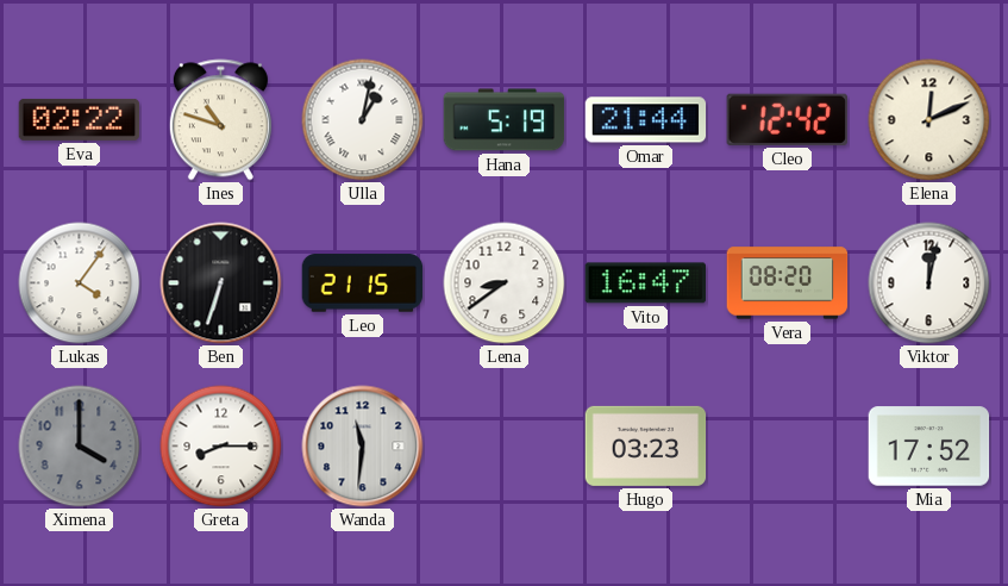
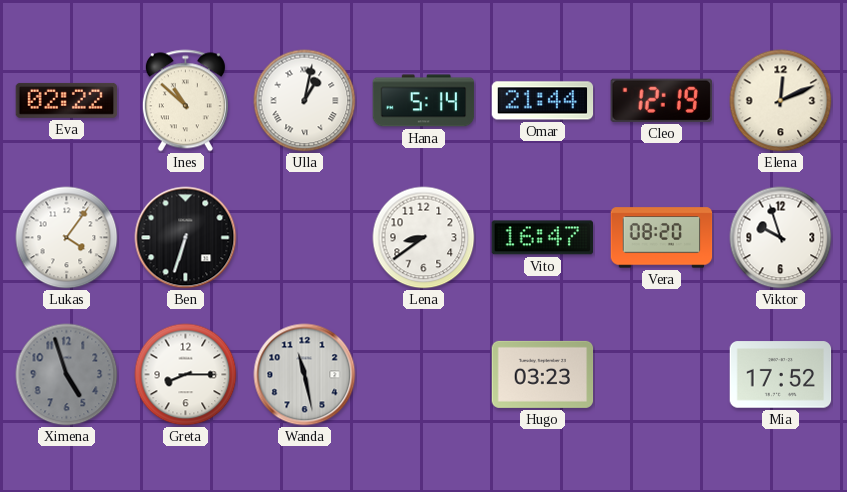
Ines: 10:48 -> 10:52 (185, 101)
Hana: 5:19 -> 5:14 (424, 101)
Cleo: 12:42 -> 12:19 (661, 100)
Leo: 21:15 -> none (363, 283)
Viktor: 12:02 -> 9:57 (781, 238)
Ximena: 4:00 -> 4:57 (67, 375)
Wanda: 11:31 -> 11:28 (305, 375)
